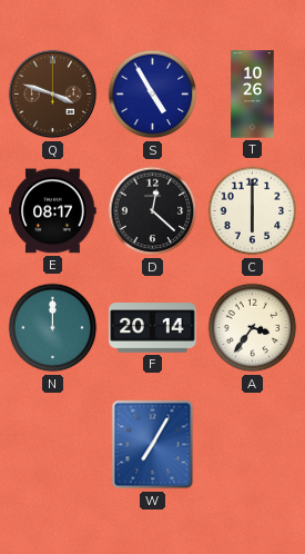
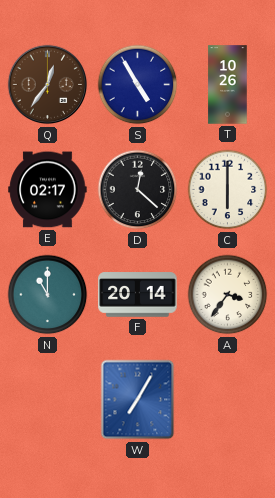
Q: 3:48 -> 12:36 (48, 85)
E: 08:17 -> 02:17 (48, 190)
N: 12:00 -> 11:00 (48, 295)
